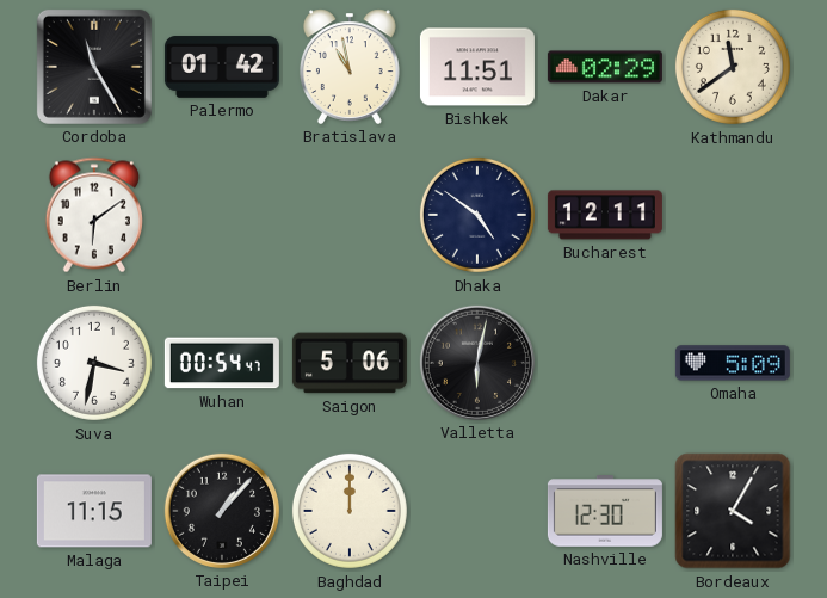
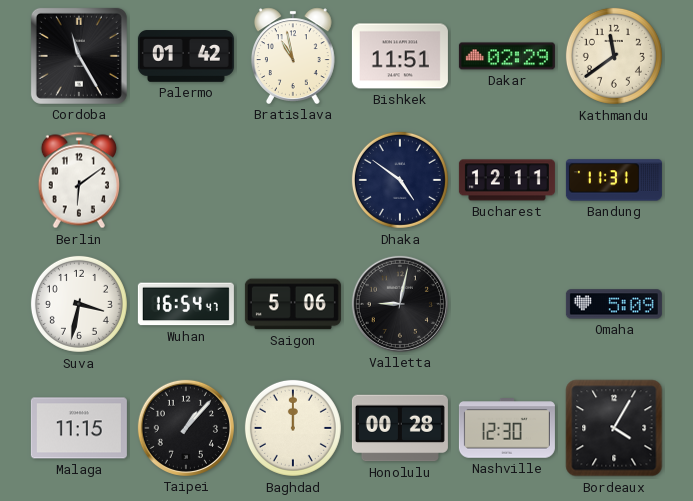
Bandung: none -> 11:31 (614, 180)
Wuhan: 00:54 -> 16:54 (186, 304)
Valletta: 6:02 -> 9:02 (400, 304)
Honolulu: none -> 00:28 (400, 428)
